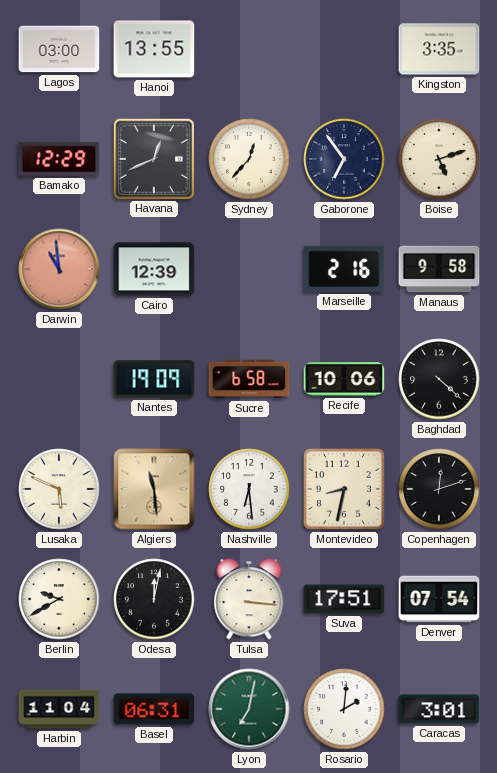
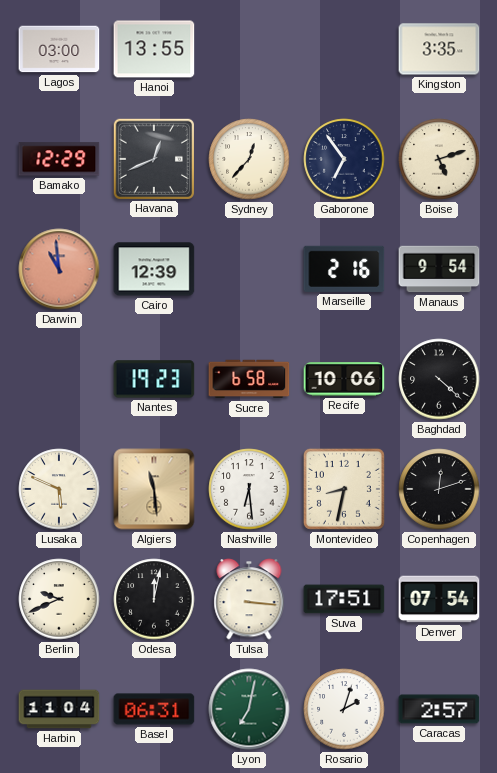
Manaus: 9:58 -> 9:54 (439, 269)
Nantes: 19:09 -> 19:23 (154, 379)
Berlin: 9:40 -> 9:41 (59, 599)
Rosario: 2:01 -> 2:03 (344, 709)
Caracas: 3:01 -> 2:57 (439, 709)
